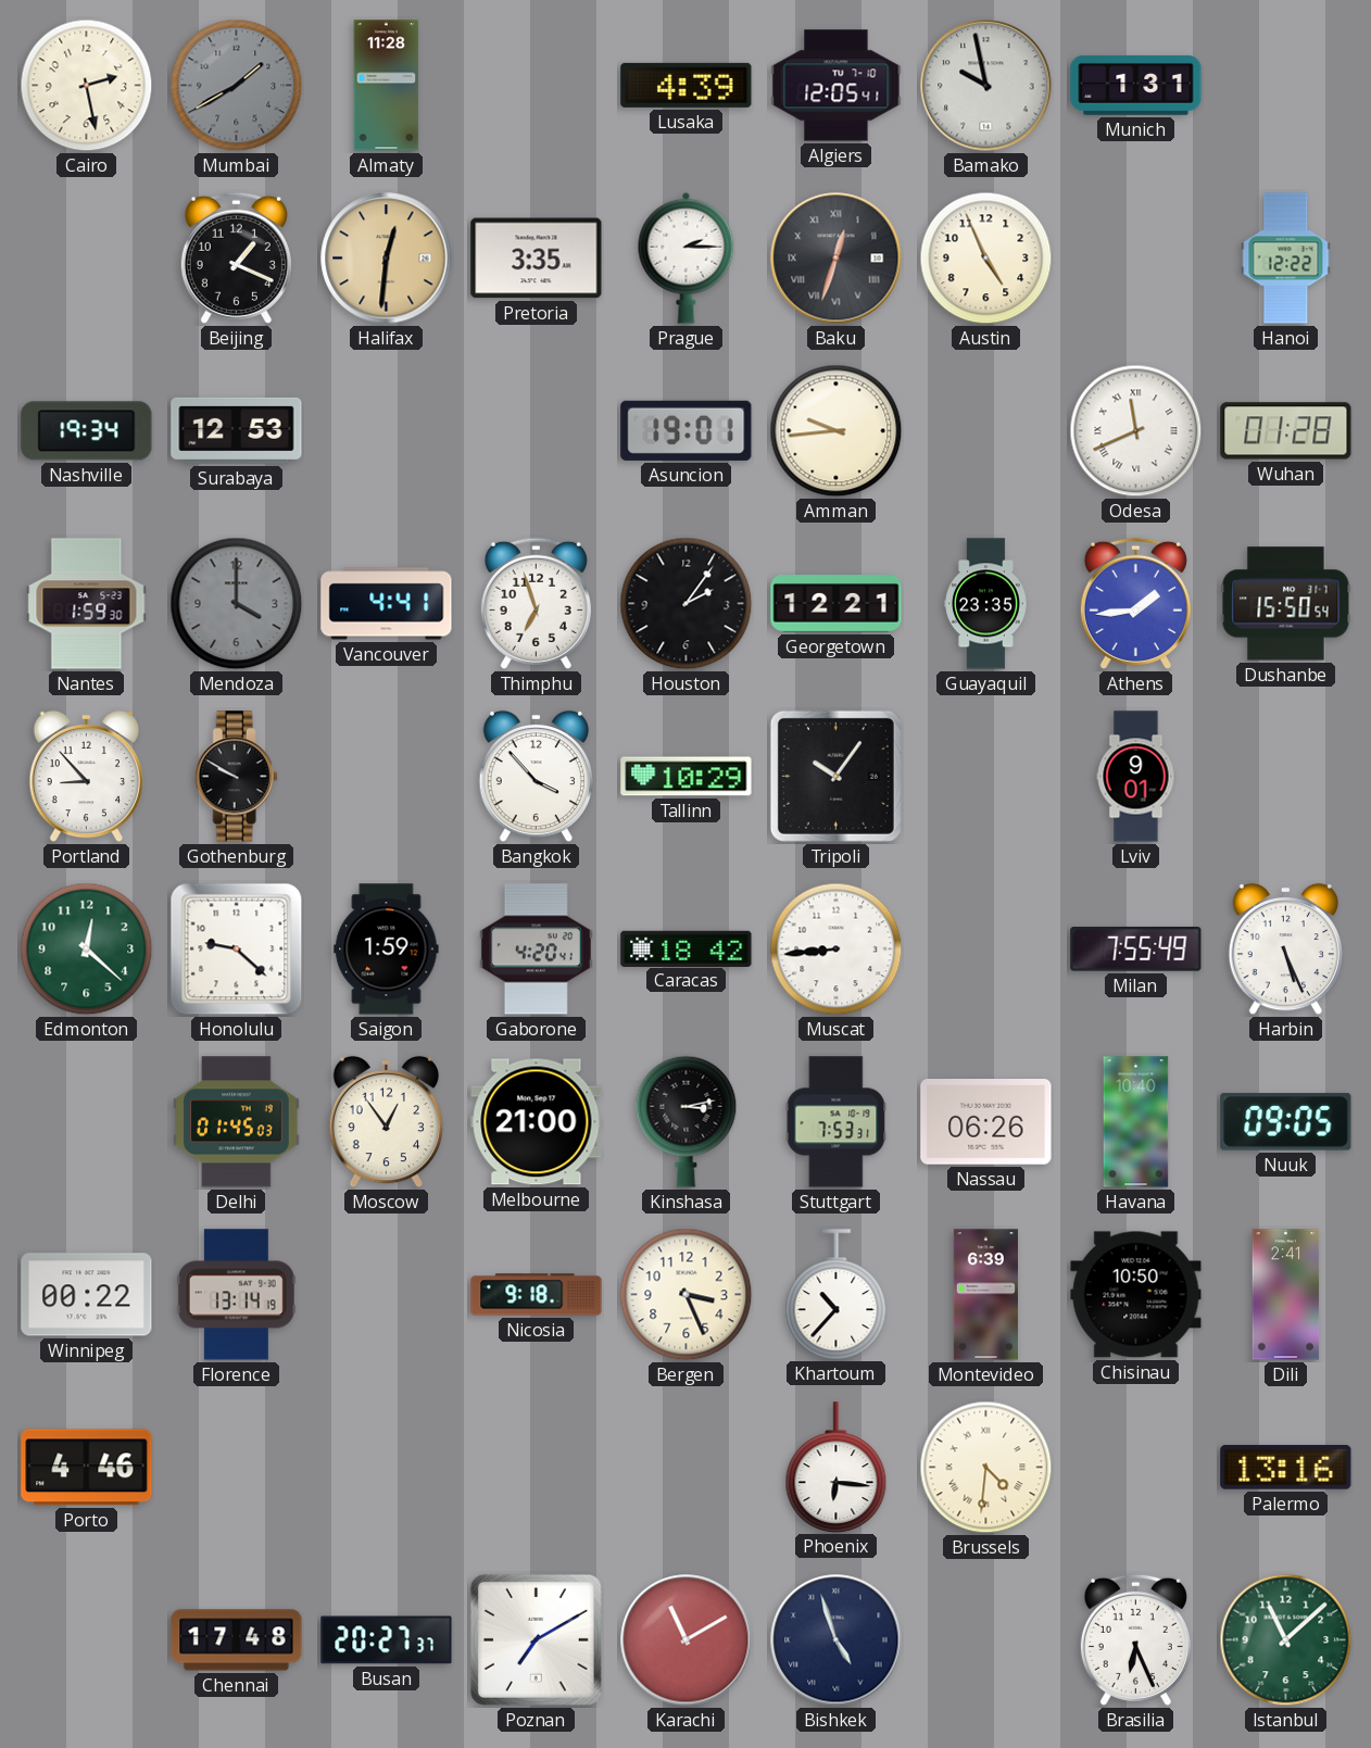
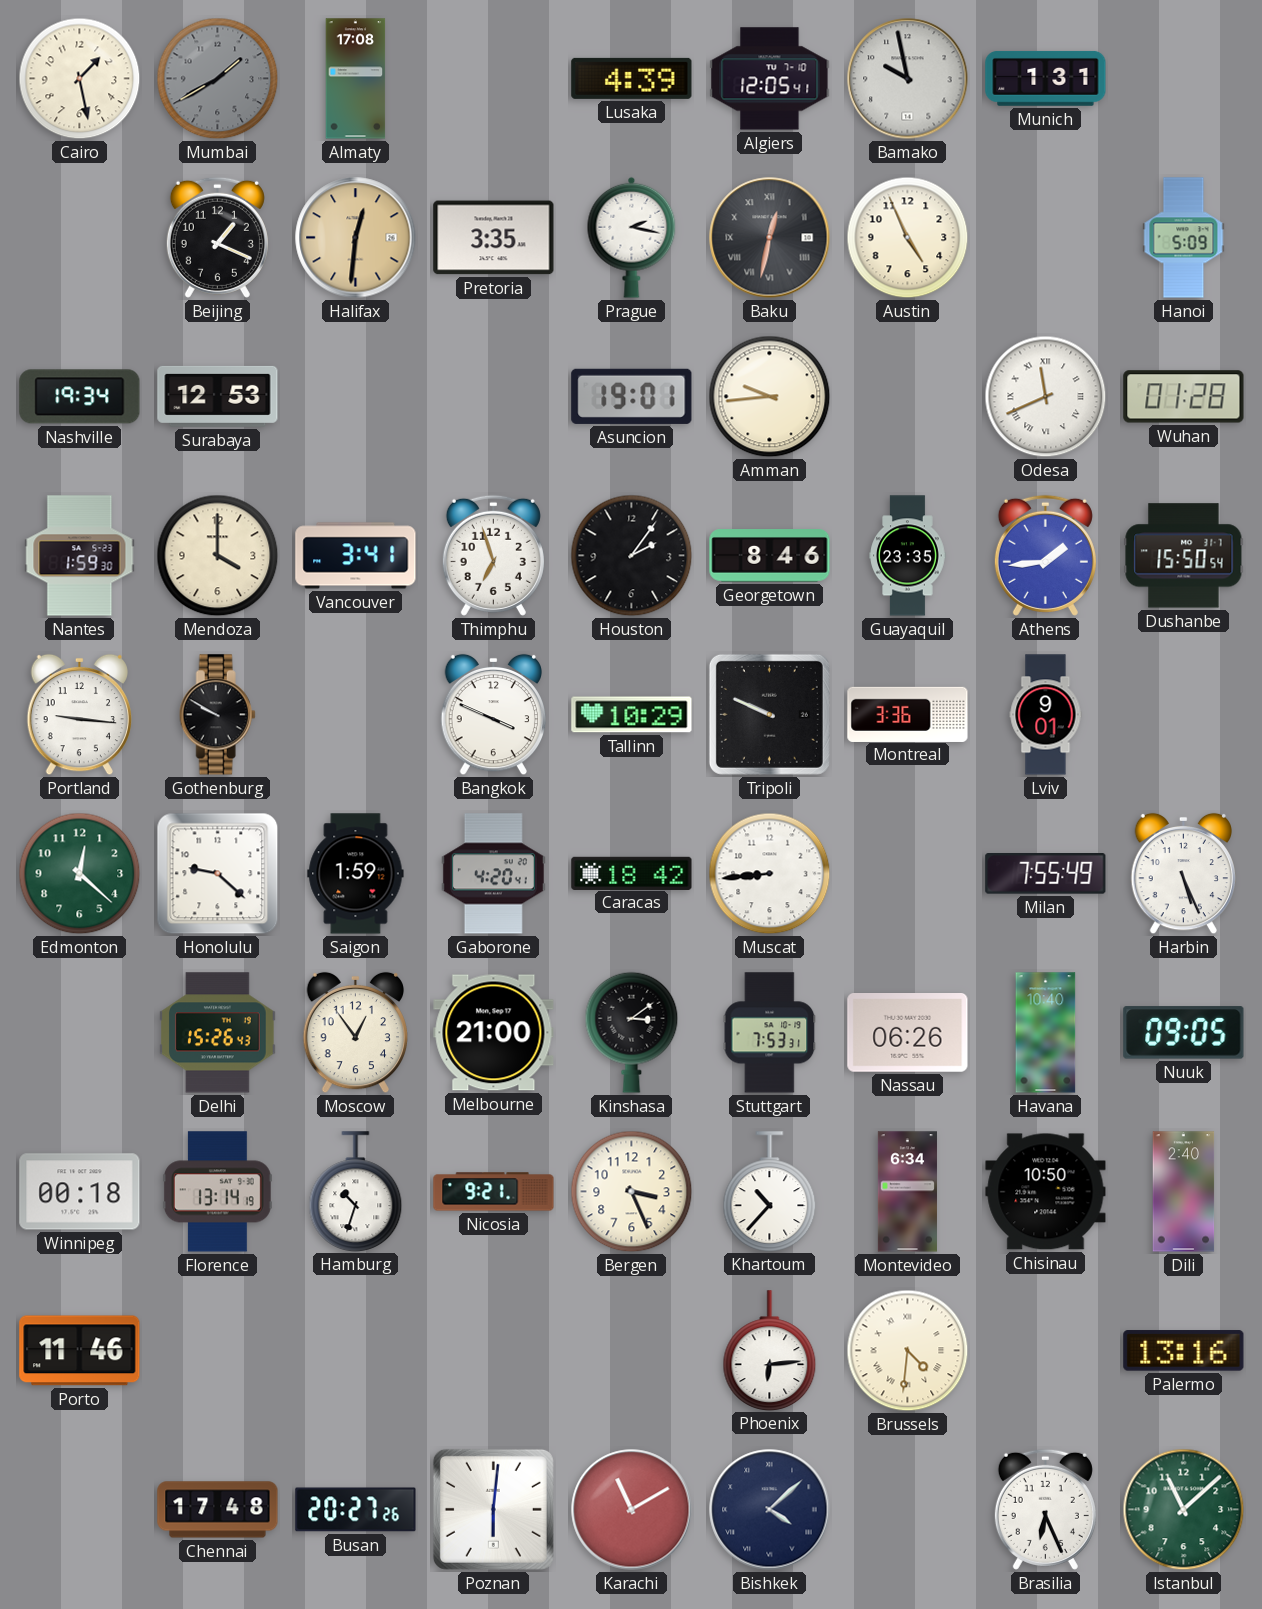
Cairo: 2:28 -> 1:28 (80, 79)
Almaty: 11:28 -> 17:08 (356, 79)
Prague: 2:15 -> 2:17 (632, 237)
Baku: 12:33 -> 12:32 (770, 238)
Hanoi: 12:22 -> 5:09 (1184, 238)
Mendoza dial: grey -> cream (218, 556)
Vancouver: 4:41 -> 3:41 (356, 556)
Georgetown: 12:21 -> 8:46 (770, 556)
Portland: 8:53 -> 9:16 (79, 715)
Bangkok: 3:53 -> 3:49 (493, 715)
Tripoli: 10:06 -> 9:49 (769, 714)
Montreal: none -> 3:36 (908, 714)
Delhi: 01:45 -> 15:26 (218, 1033)
Kinshasa: 3:13 -> 3:09 (632, 1032)
Winnipeg: 00:22 -> 00:18 (80, 1192)
Hamburg: none -> 10:33 (356, 1191)
Nicosia: 9:18 -> 9:21 (494, 1192)
Montevideo: 6:39 -> 6:34 (907, 1192)
Dili: 2:41 -> 2:40 (1184, 1192)
Porto: 4:46 -> 11:46 (80, 1351)
Phoenix: 6:16 -> 6:14 (770, 1350)
Busan: 20:27:37 -> 20:27:26 (356, 1510)
Poznan: 7:10 -> 6:01 (493, 1509)
Bishkek: 4:57 -> 4:08 (770, 1510)
